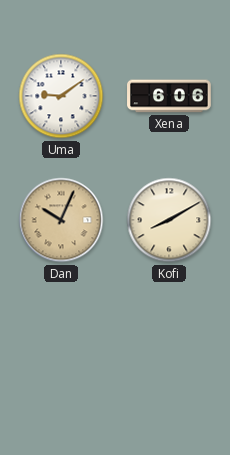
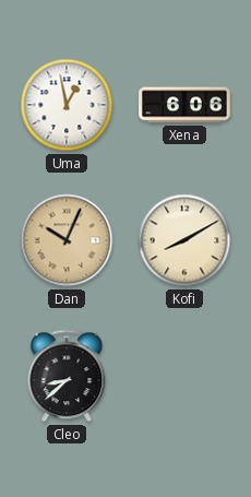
Uma: 9:09 -> 12:58 (67, 105)
Cleo: none -> 8:38 (67, 376)
